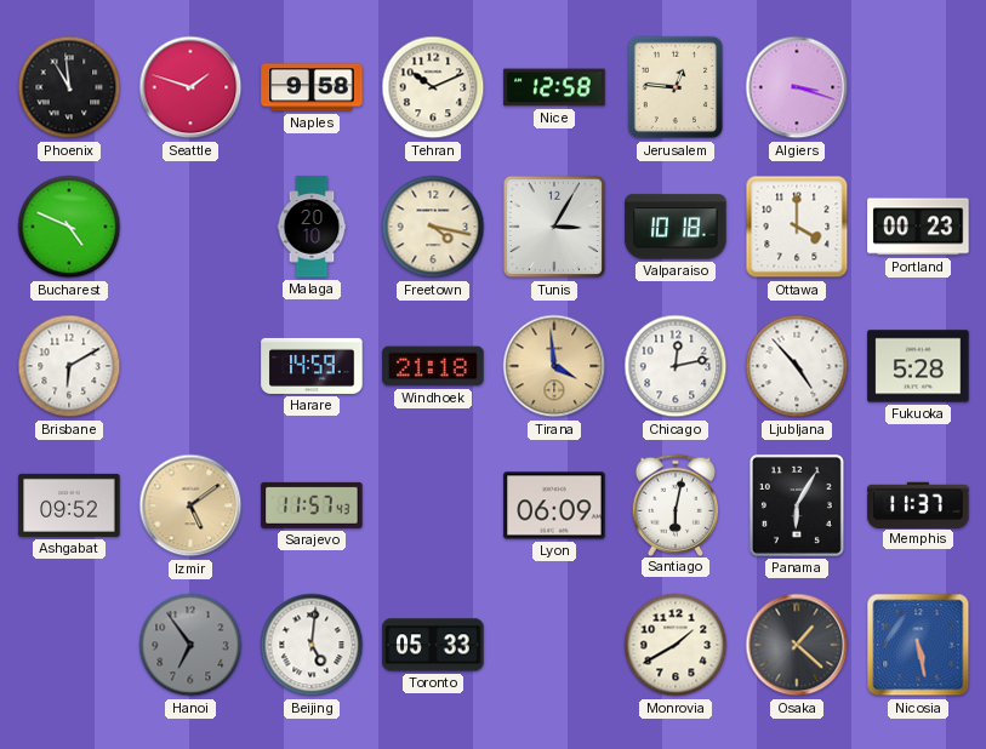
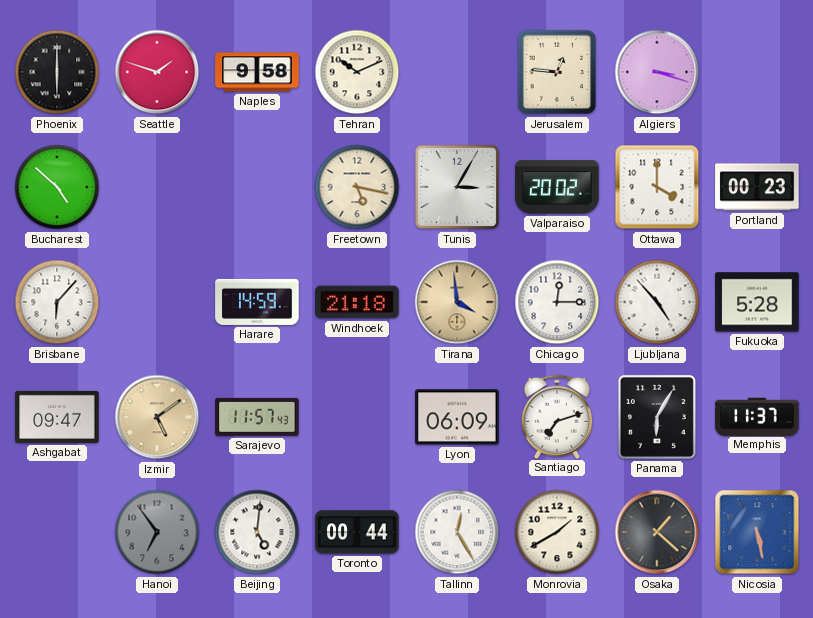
Phoenix: 10:59 -> 6:00 (57, 72)
Nice: 12:58 -> none (554, 87)
Bucharest: 4:49 -> 4:52 (57, 187)
Malaga: 20:10 -> none (312, 227)
Freetown: 4:17 -> 5:17 (357, 187)
Valparaiso: 10:18 -> 20:02 (557, 187)
Brisbane: 6:10 -> 6:07 (57, 302)
Chicago: 12:13 -> 12:15 (557, 302)
Ashgabat: 09:52 -> 09:47 (57, 417)
Santiago: 6:02 -> 7:12 (557, 416)
Toronto: 05:33 -> 00:44 (357, 532)
Tallinn: none -> 12:25 (457, 532)
